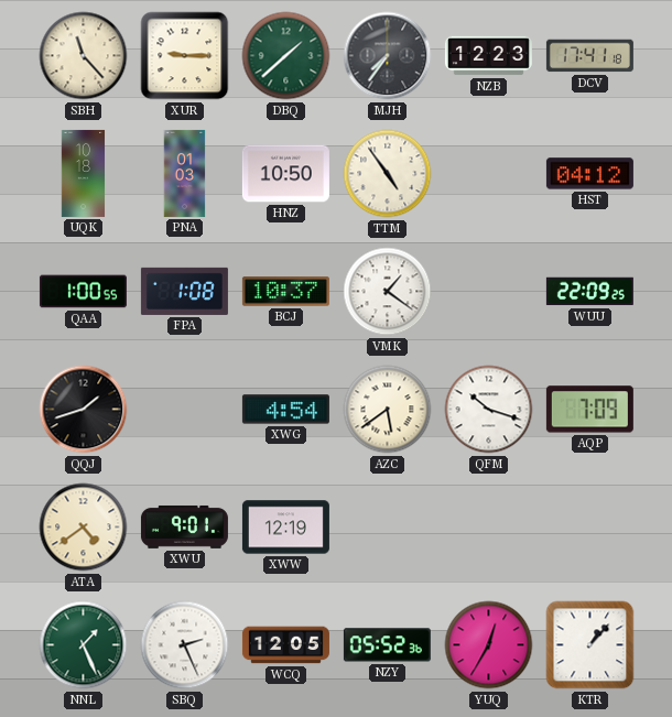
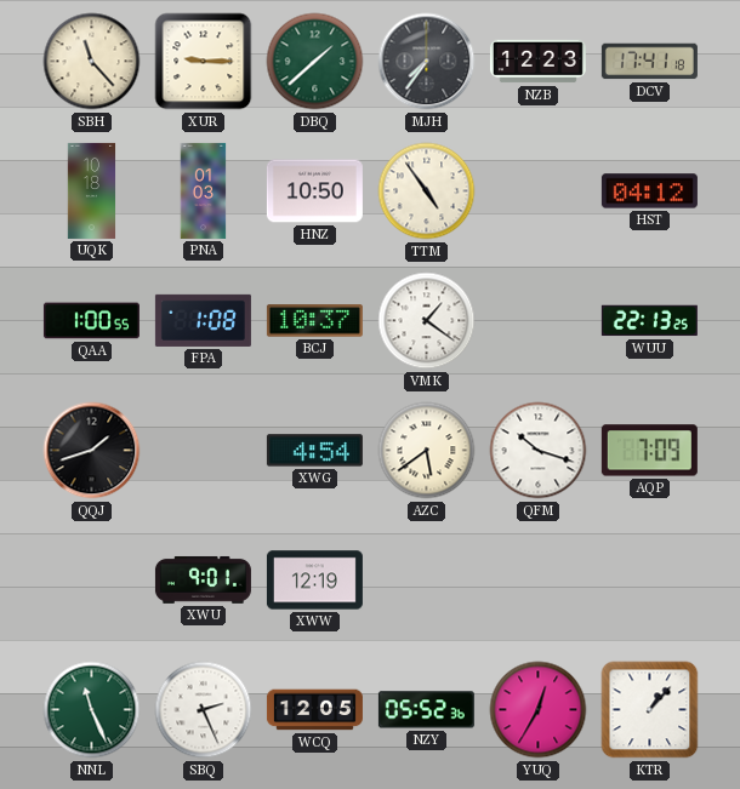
WUU: 22:09 -> 22:13 (649, 321)
ATA: 4:39 -> none (84, 528)
NNL: 1:26 -> 11:26 (92, 710)
